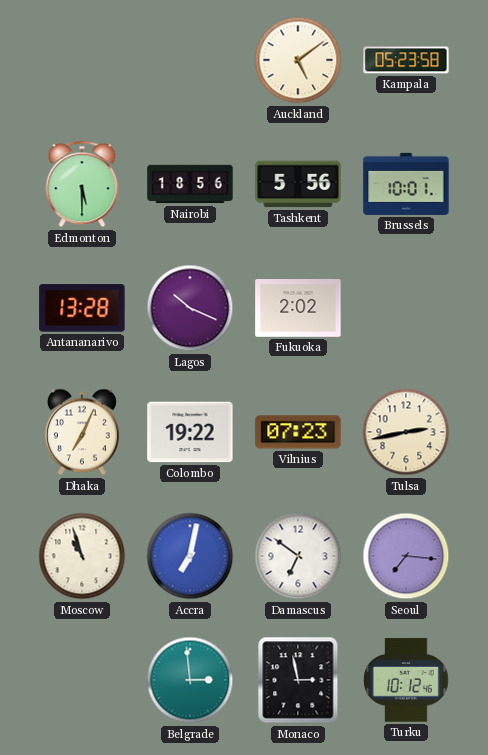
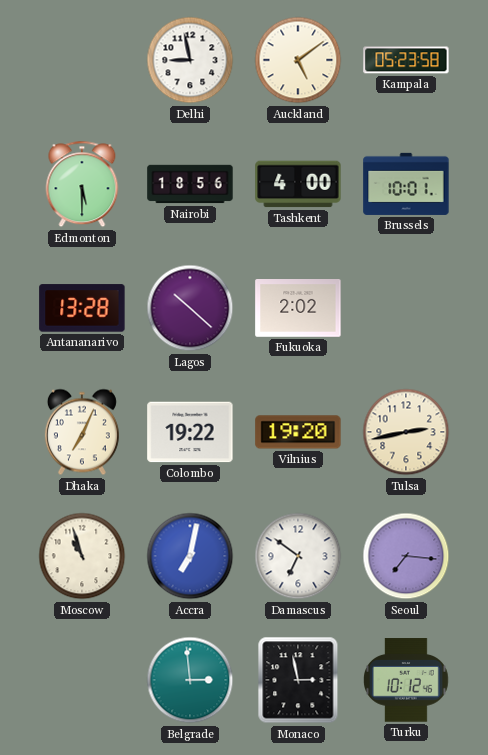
Delhi: none -> 8:58 (190, 60)
Tashkent: 5:56 -> 4:00 (298, 184)
Lagos: 10:19 -> 10:22 (190, 308)
Vilnius: 07:23 -> 19:20 (298, 432)
